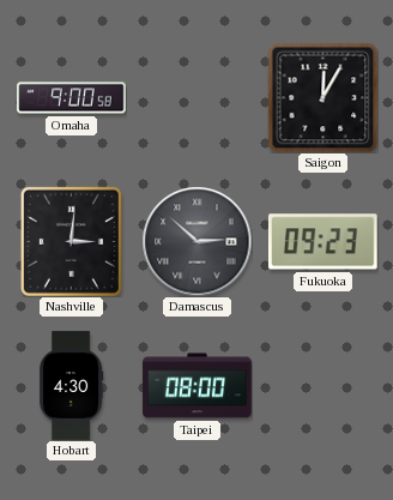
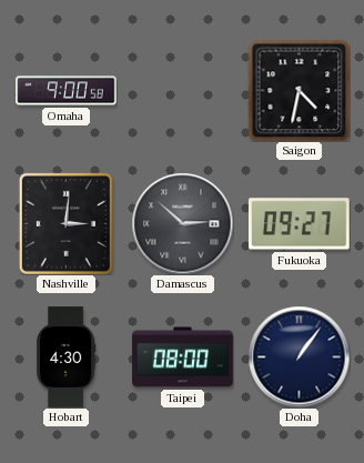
Saigon: 12:05 -> 4:32 (299, 90)
Fukuoka: 09:23 -> 09:27 (299, 224)
Doha: none -> 1:06 (299, 356)
